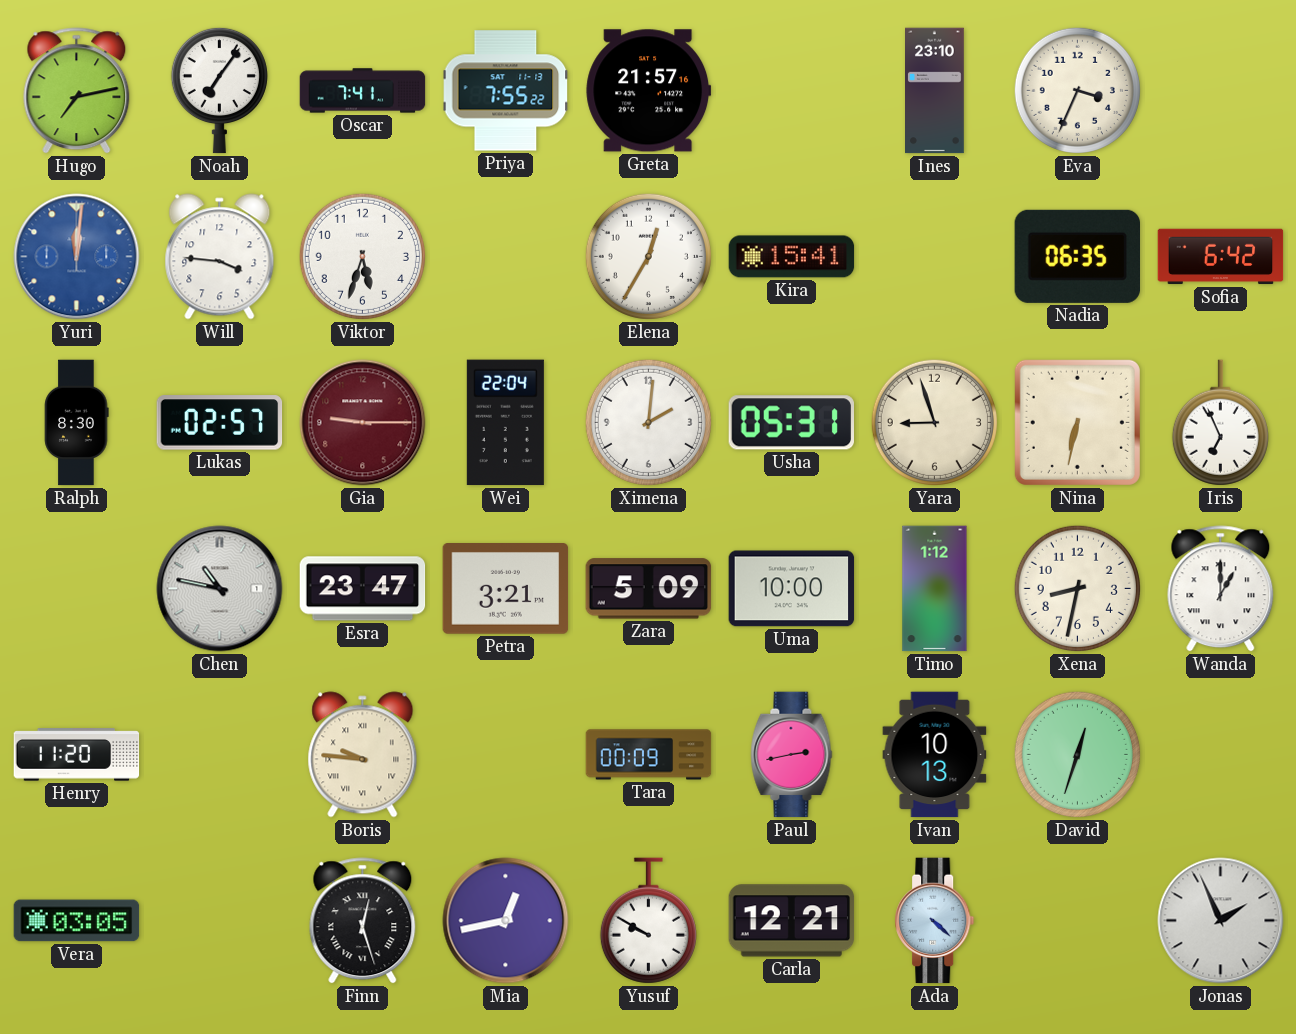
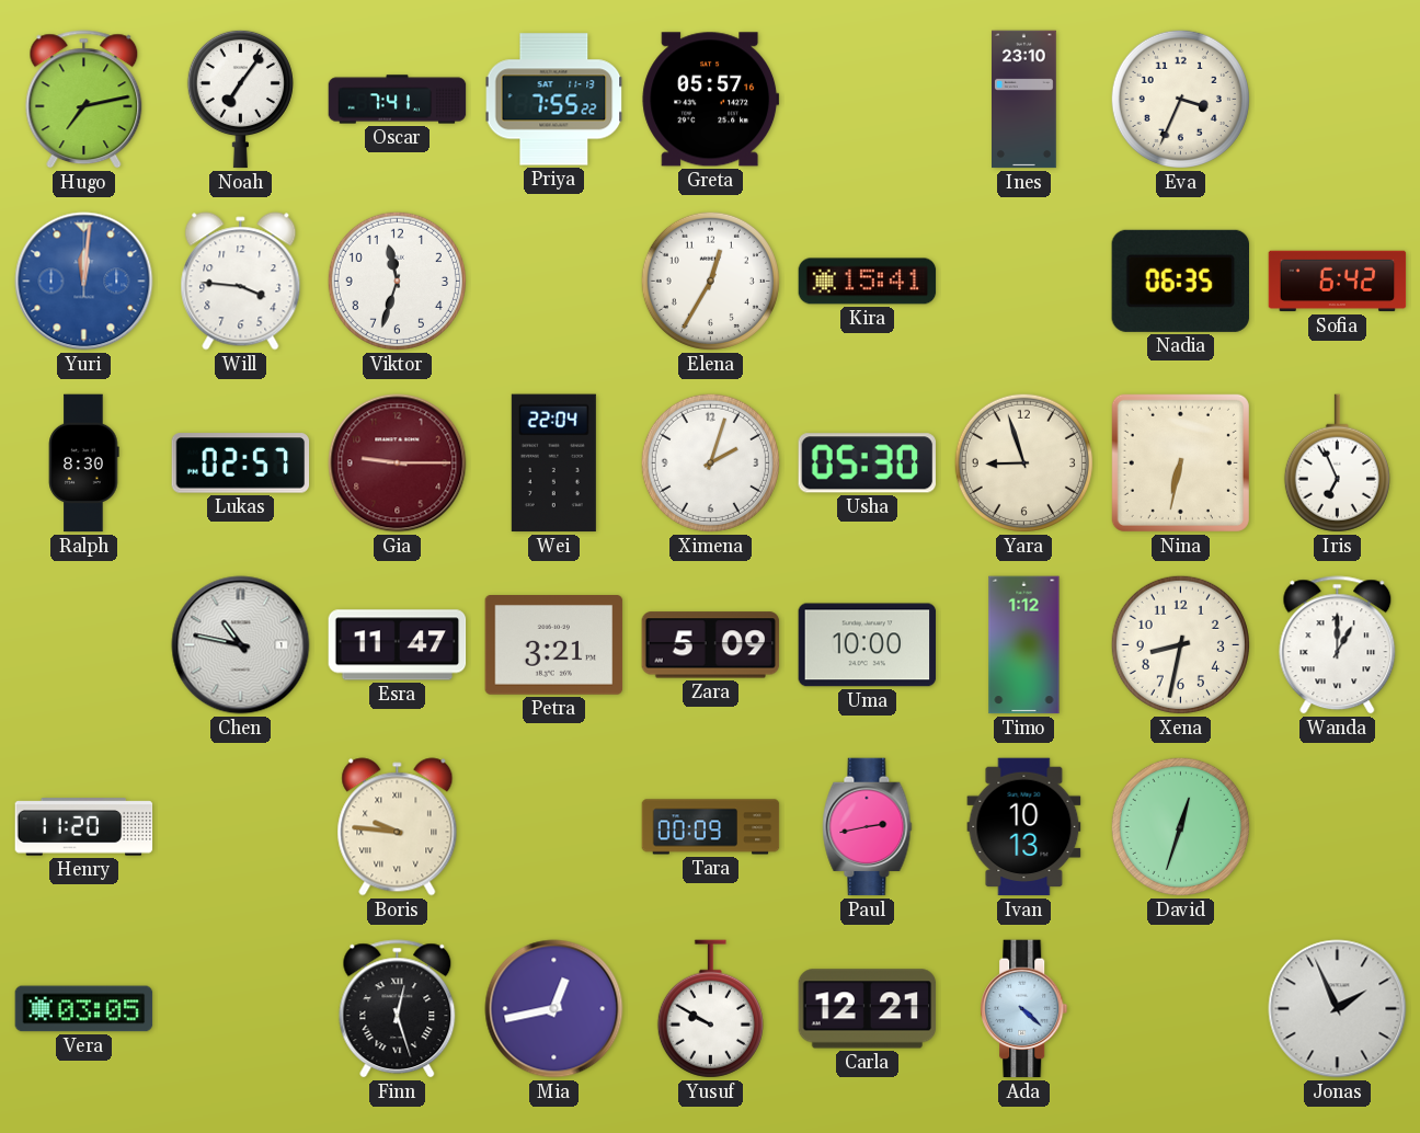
Greta: 21:57 -> 05:57 (711, 100)
Viktor: 5:33 -> 11:33 (397, 281)
Ximena: 2:01 -> 2:03 (710, 462)
Usha: 05:31 -> 05:30 (867, 463)
Esra: 23:47 -> 11:47 (398, 645)
